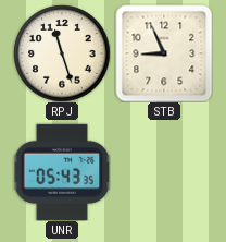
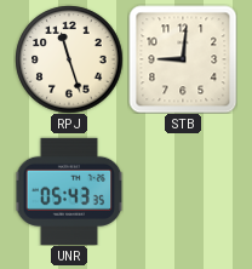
STB: 8:56 -> 9:01 (183, 59)
